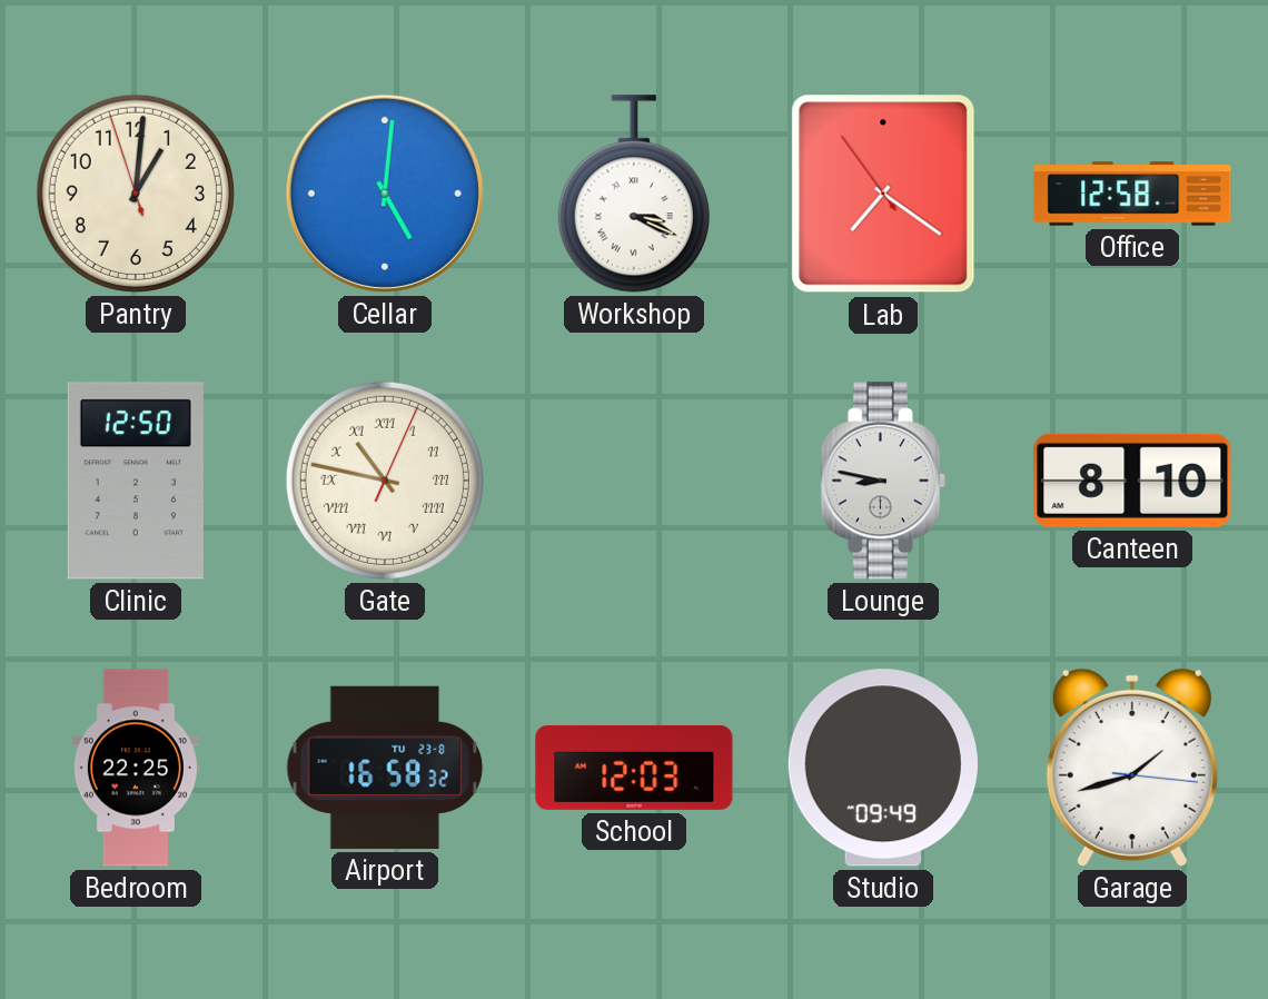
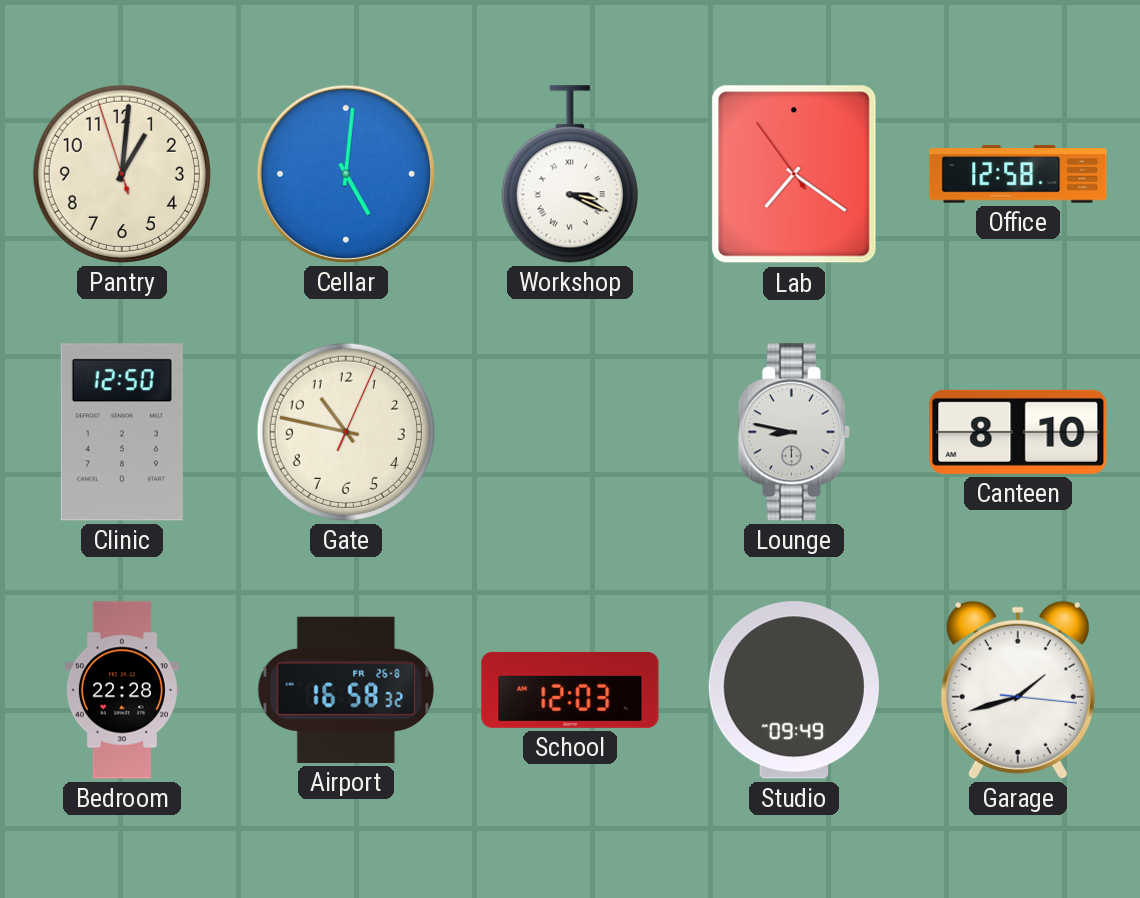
Gate numerals: Roman -> Arabic (346, 432)
Bedroom: 22:25 -> 22:28 (122, 690)
Airport date: TU 23-8 -> FR 26-8 (346, 690)
